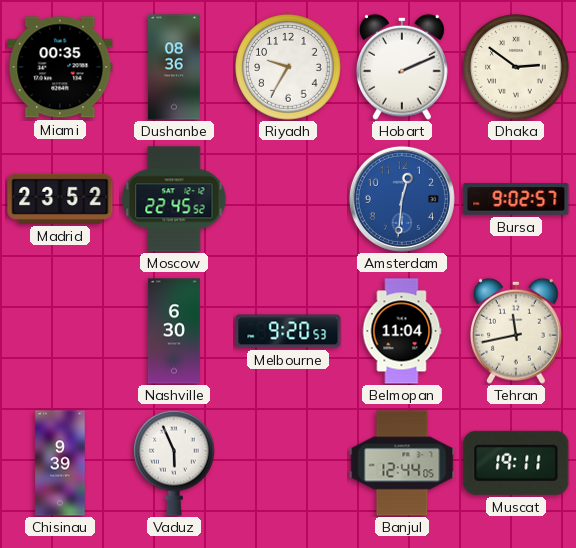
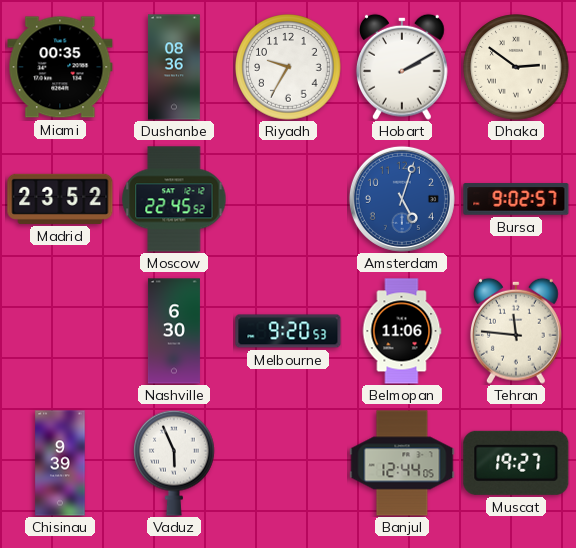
Hobart: 2:11 -> 2:10 (402, 67)
Amsterdam: 12:31 -> 5:03 (402, 199)
Belmopan: 11:04 -> 11:06 (402, 331)
Tehran: 11:43 -> 11:46 (516, 331)
Muscat: 19:11 -> 19:27 (516, 463)
